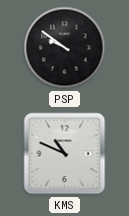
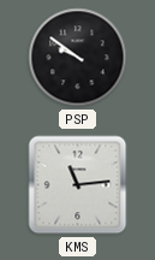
KMS: 10:49 -> 11:14 (78, 185)
